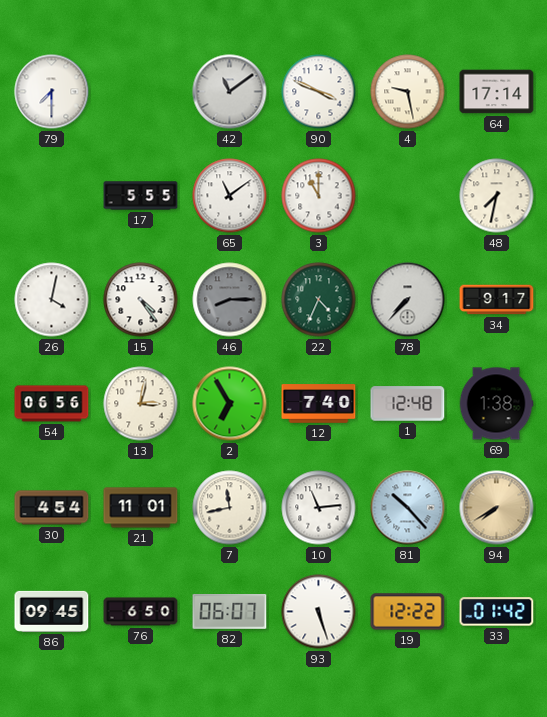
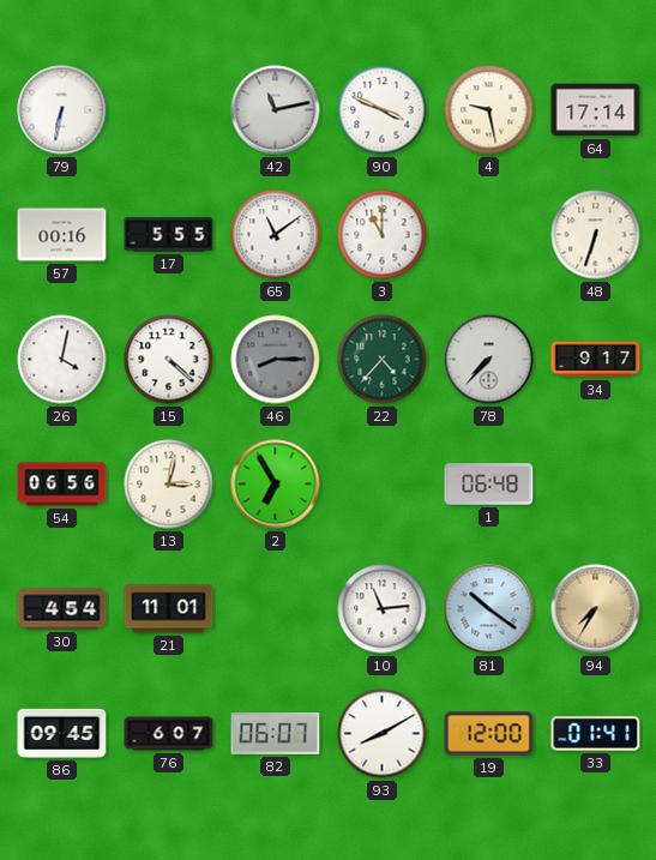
79: 7:30 -> 6:32 (62, 110)
42: 11:09 -> 11:13 (276, 110)
57: none -> 00:16 (62, 235)
48: 7:32 -> 6:33 (596, 235)
15: 4:24 -> 4:22 (169, 360)
22: 4:34 -> 4:37 (383, 360)
12: 7:40 -> none (319, 404)
1: 12:48 -> 06:48 (489, 485)
69: 1:38 -> none (496, 404)
7: 11:43 -> none (230, 508)
81: 10:23 -> 10:21 (489, 609)
94: 7:40 -> 7:35 (596, 609)
76: 6:50 -> 6:07 (169, 734)
93: 5:27 -> 8:10 (383, 734)
19: 12:22 -> 12:00 (489, 734)
33: 01:42 -> 01:41 (596, 734)
